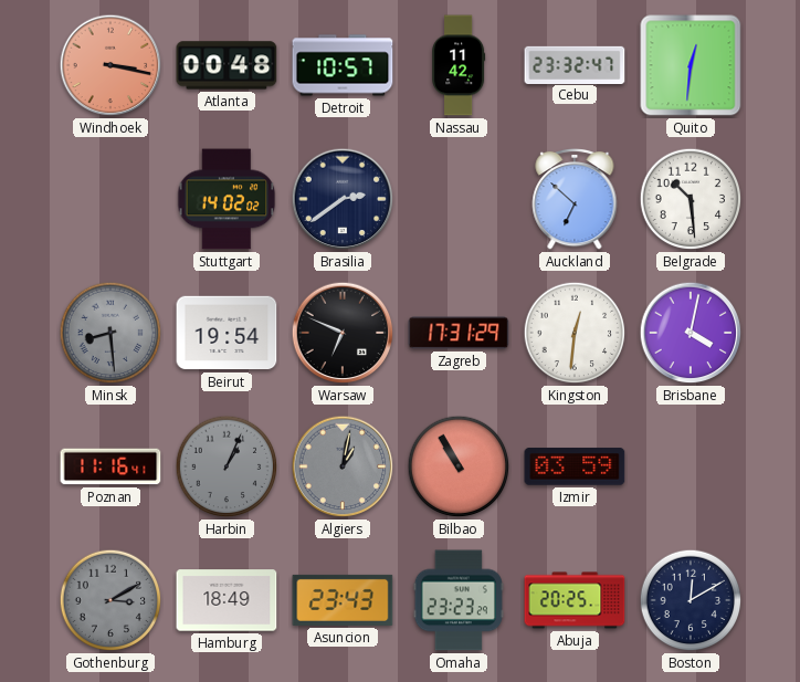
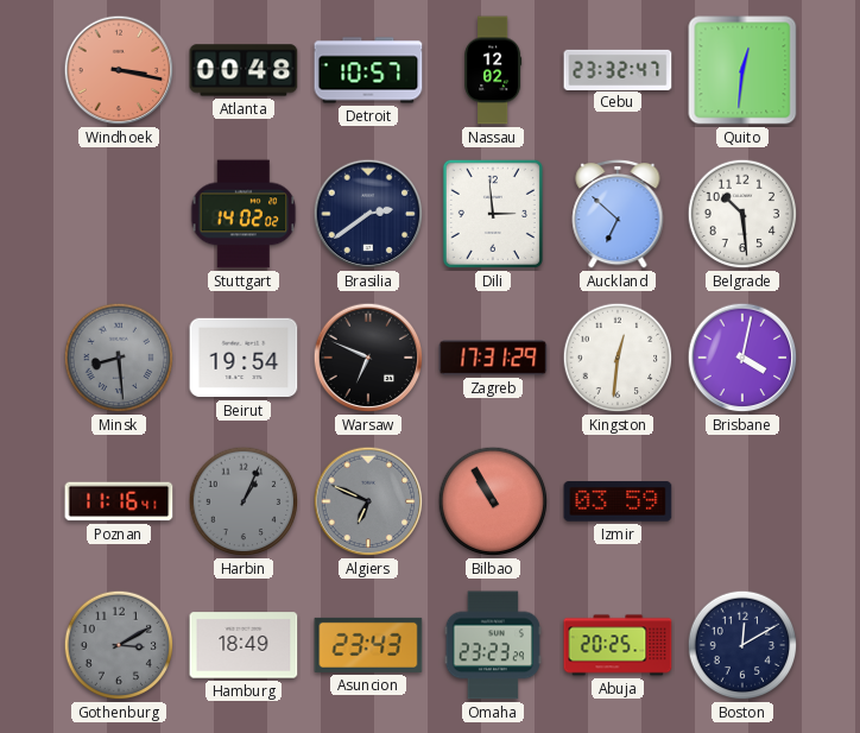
Nassau: 11:42 -> 12:02 (493, 70)
Dili: none -> 2:59 (493, 214)
Algiers: 1:02 -> 6:49 (368, 501)
